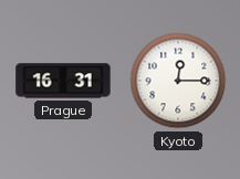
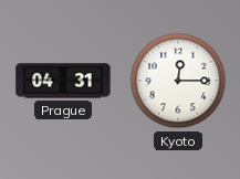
Prague: 16:31 -> 04:31 (63, 81)
